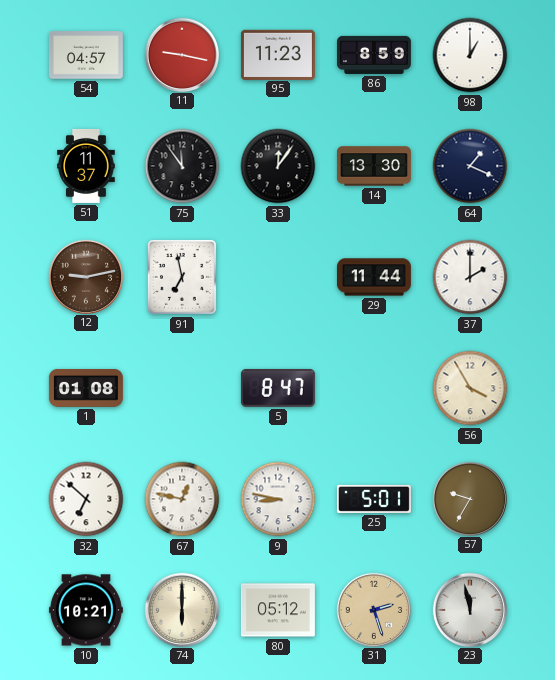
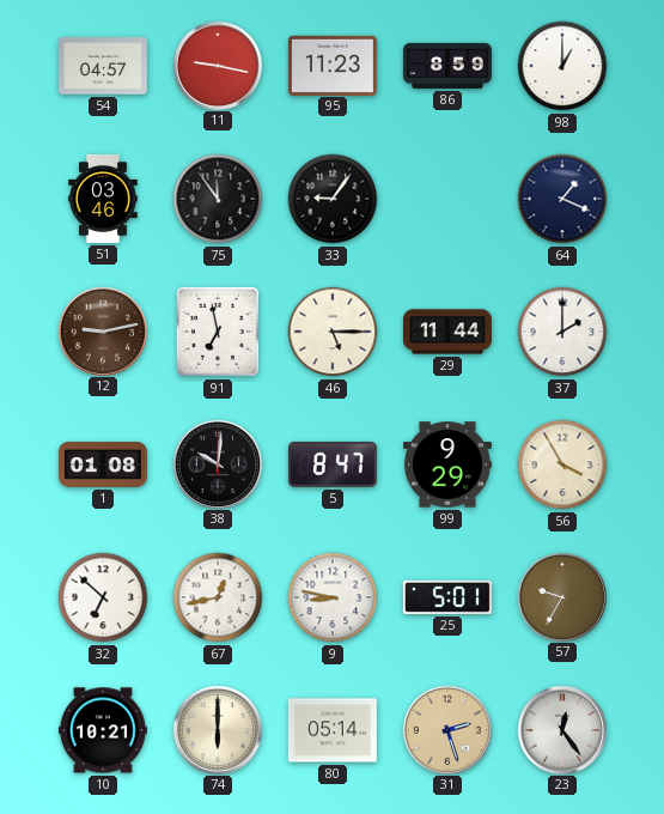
51: 11:37 -> 03:46 (103, 199)
33: 12:06 -> 9:06 (333, 199)
14: 13:30 -> none (374, 166)
46: none -> 5:15 (333, 332)
38: none -> 10:01 (217, 463)
99: none -> 9:29 (447, 464)
67: 12:47 -> 12:43 (218, 597)
80: 05:12 -> 05:14 (333, 730)
23: 11:58 -> 12:24 (561, 729)
